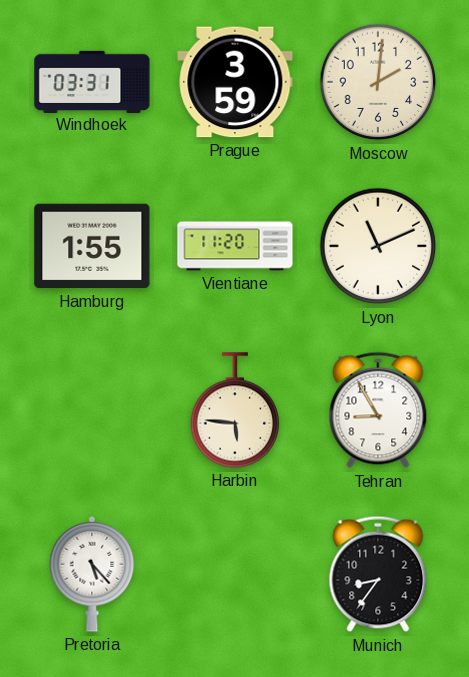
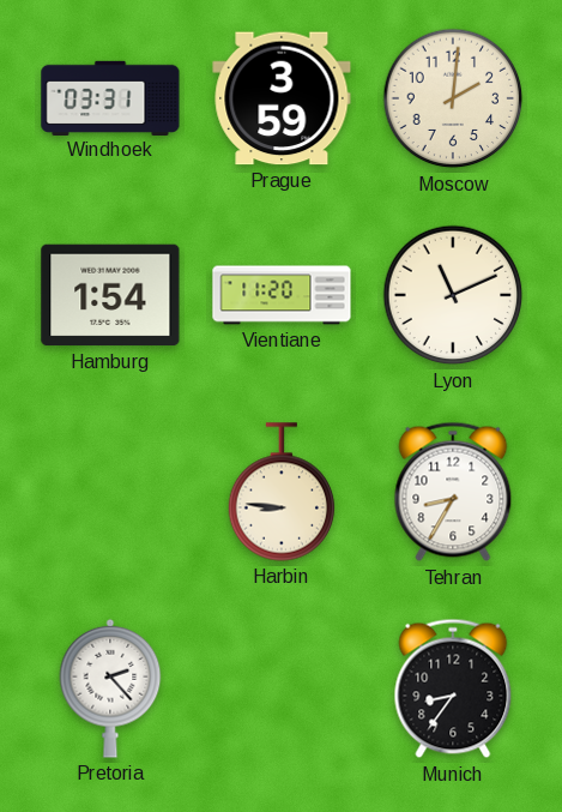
Hamburg: 1:55 -> 1:54 (110, 295)
Harbin: 5:46 -> 8:46 (282, 492)
Tehran: 8:55 -> 8:35 (453, 492)
Pretoria: 5:23 -> 2:23 (110, 688)
